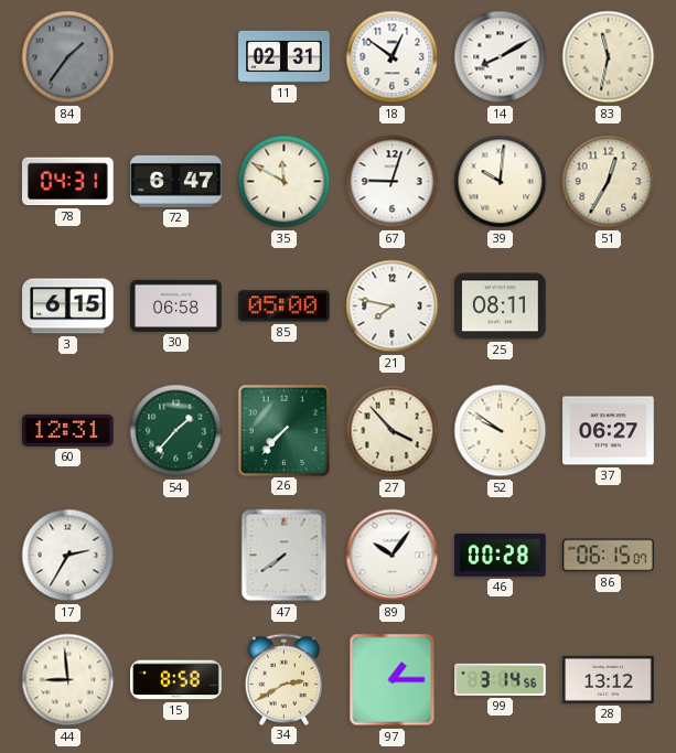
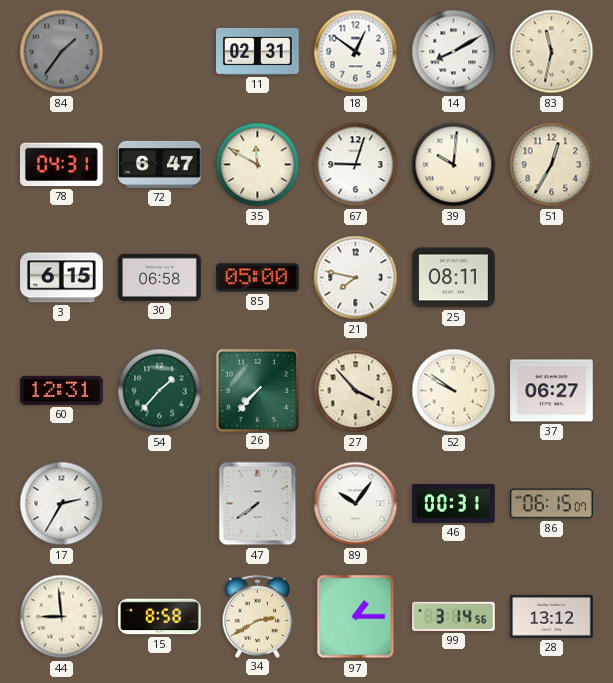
46: 00:28 -> 00:31 (454, 503)
